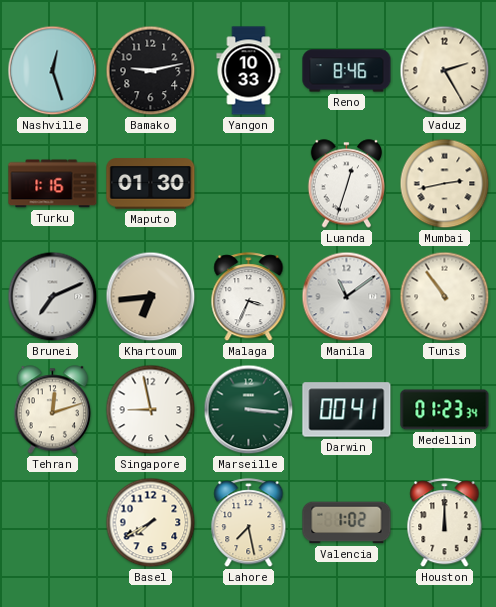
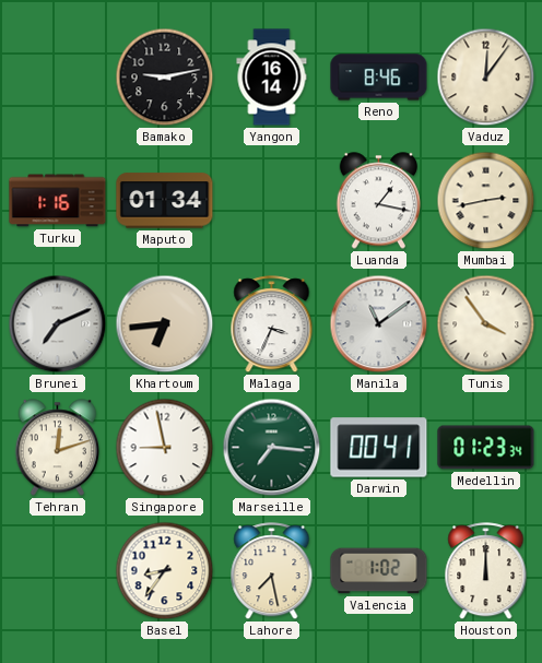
Nashville: 12:27 -> none (53, 71)
Yangon: 10:33 -> 16:14 (272, 78)
Vaduz: 2:25 -> 12:06 (486, 78)
Maputo: 01:30 -> 01:34 (165, 201)
Luanda: 12:33 -> 1:17 (378, 201)
Tunis: 10:54 -> 3:54 (486, 324)
Marseille: 3:16 -> 7:16 (272, 448)
Basel: 7:40 -> 8:36 (165, 571)
